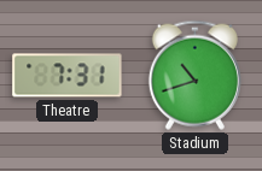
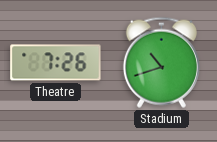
Theatre: 7:31 -> 7:26 (56, 63)
